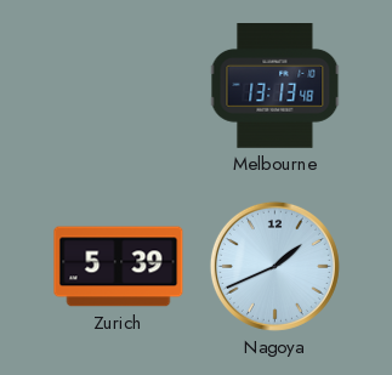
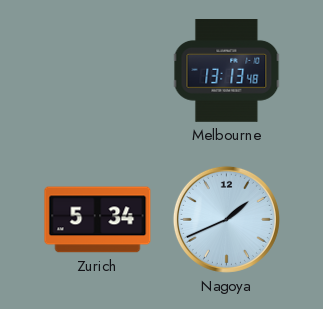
Zurich: 5:39 -> 5:34 (98, 220)
